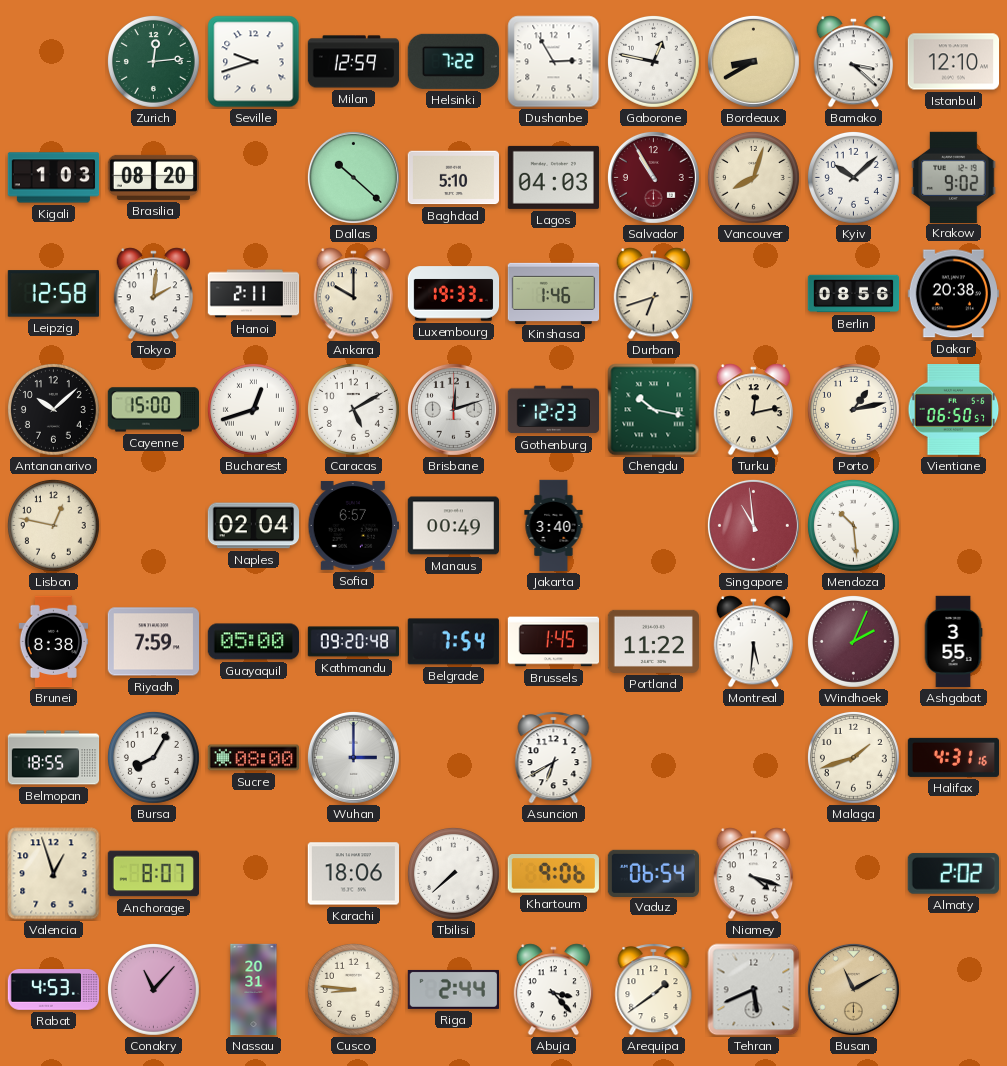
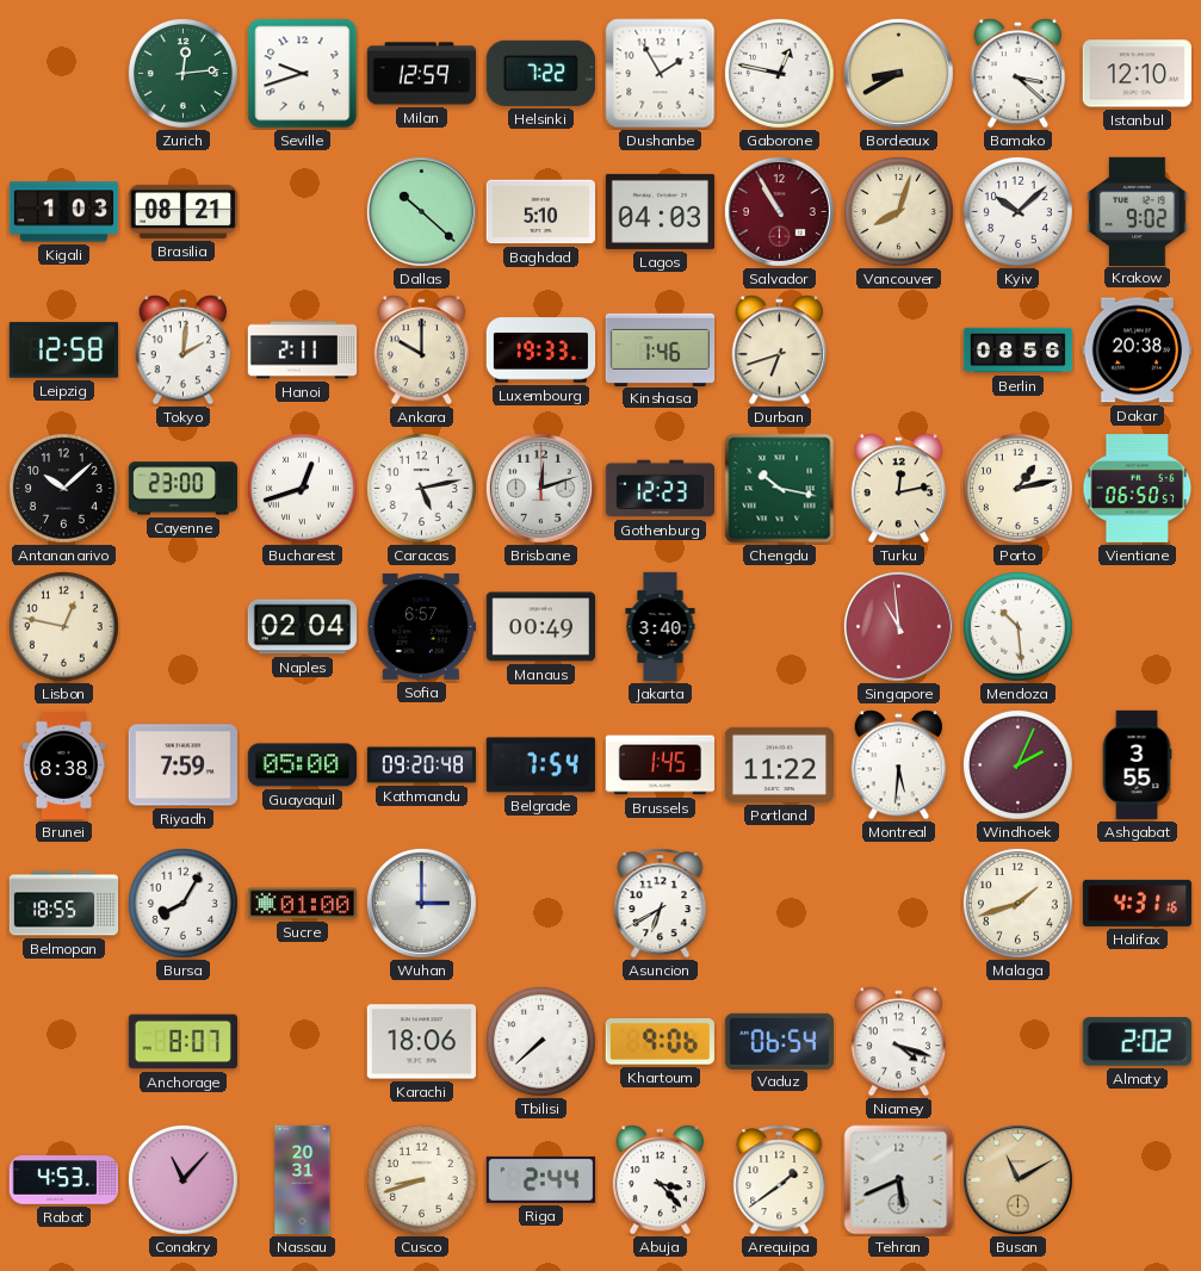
Dushanbe: 2:55 -> 1:55 (661, 74)
Brasilia: 08:20 -> 08:21 (184, 211)
Cayenne: 15:00 -> 23:00 (182, 489)
Caracas: 5:10 -> 5:13 (421, 488)
Sucre: 08:00 -> 01:00 (302, 904)
Valencia: 12:57 -> none (54, 874)
Cusco: 8:46 -> 8:42 (421, 1179)
